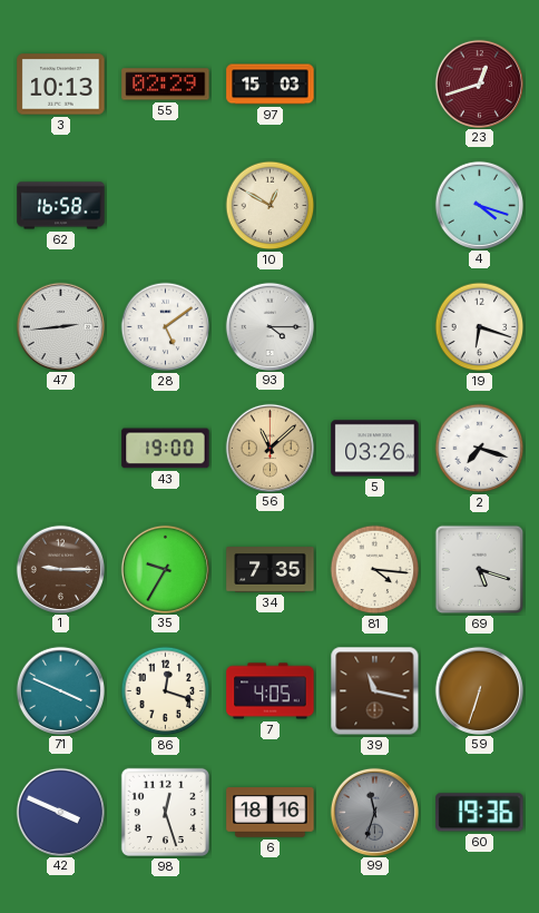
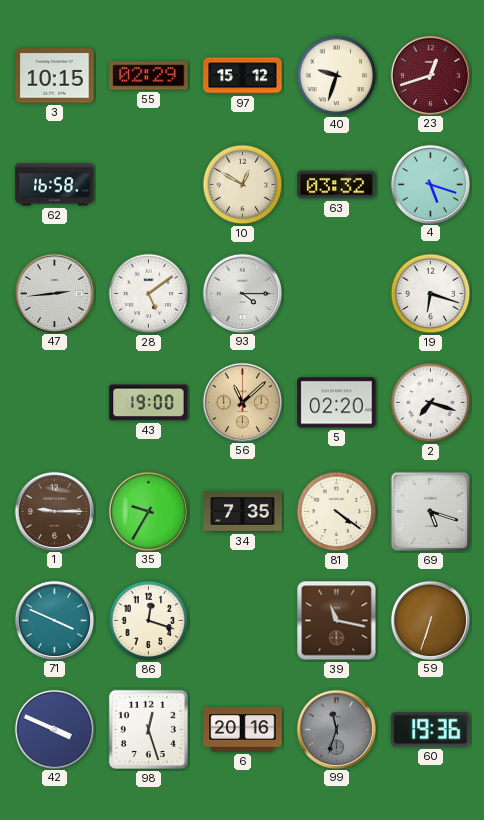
3: 10:13 -> 10:15 (55, 76)
97: 15:03 -> 15:12 (243, 76)
40: none -> 9:33 (337, 76)
63: none -> 03:32 (337, 185)
4: 4:18 -> 5:18 (430, 184)
5: 03:26 -> 02:20 (337, 403)
81: 4:16 -> 4:21 (337, 512)
7: 4:05 -> none (271, 691)
6: 18:16 -> 20:16 (243, 730)
